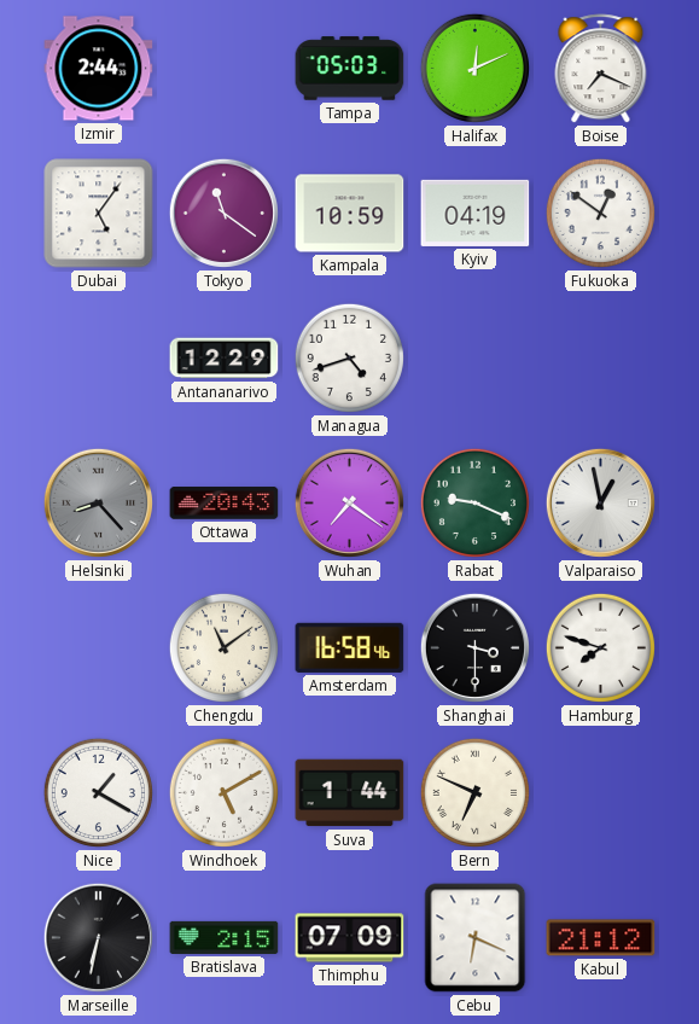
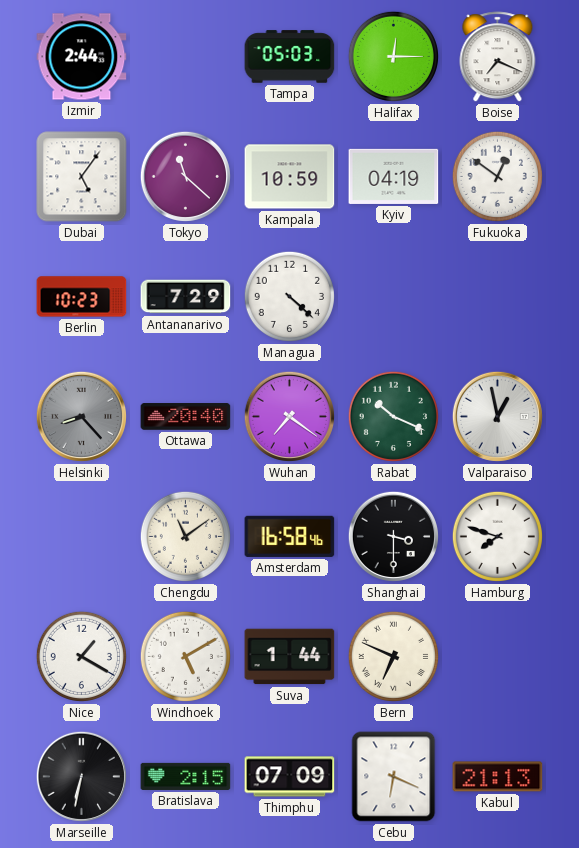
Halifax: 12:11 -> 12:15 (393, 56)
Tokyo: 11:21 -> 11:22 (185, 176)
Berlin: none -> 10:23 (82, 297)
Antananarivo: 12:29 -> 7:29 (186, 297)
Managua: 4:42 -> 4:22 (289, 296)
Ottawa: 20:43 -> 20:40 (186, 417)
Rabat: 9:19 -> 10:19 (393, 416)
Kabul: 21:12 -> 21:13 (498, 777)
